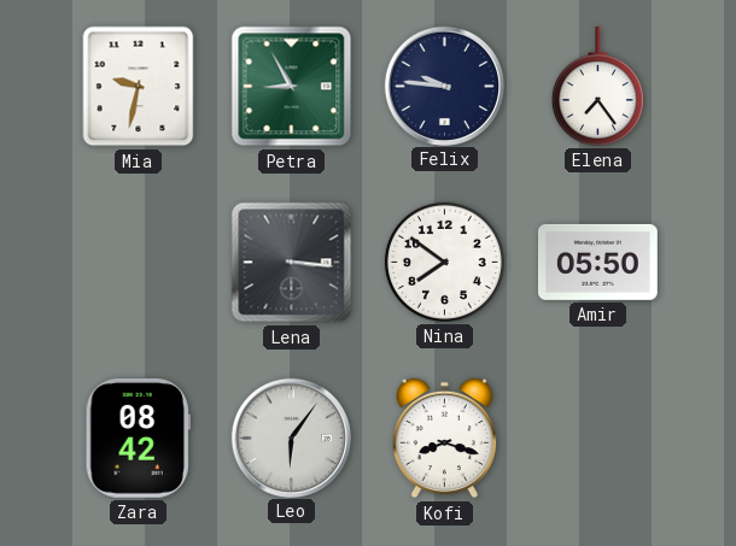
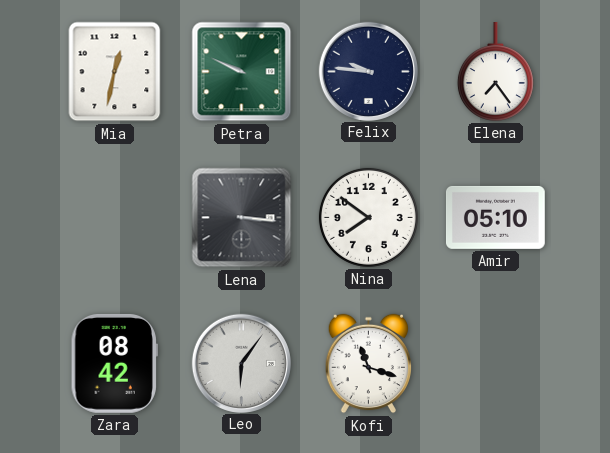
Mia: 9:32 -> 12:32 (115, 72)
Petra: 8:55 -> 9:49 (242, 72)
Amir: 05:50 -> 05:10 (495, 217)
Kofi: 8:18 -> 11:18 (368, 364)
